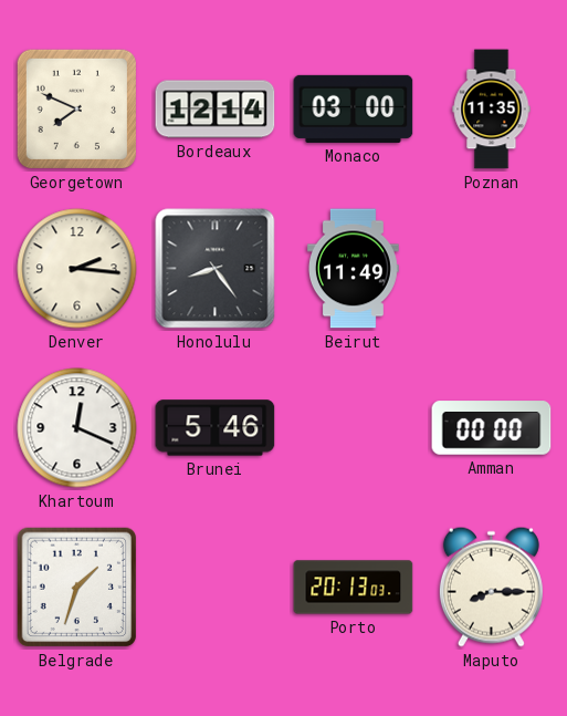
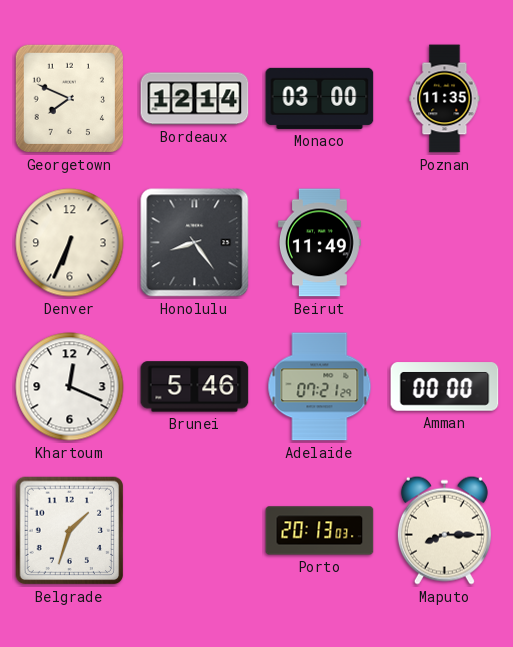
Denver: 2:16 -> 6:34 (70, 243)
Adelaide: none -> 07:21 (320, 387)
